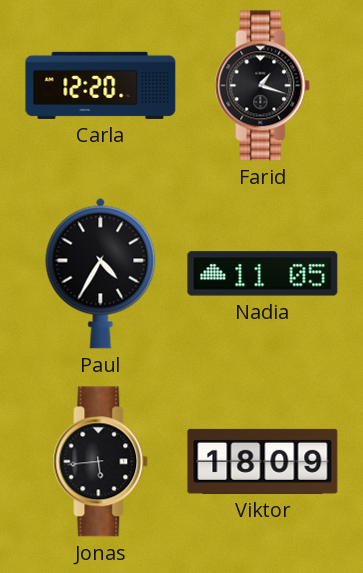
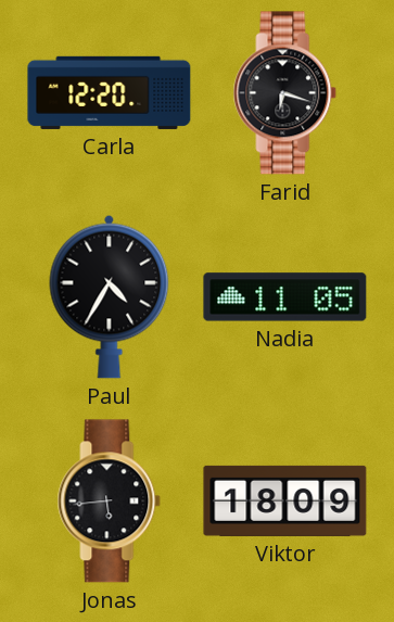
Farid: 1:18 -> 6:18 (285, 93)
